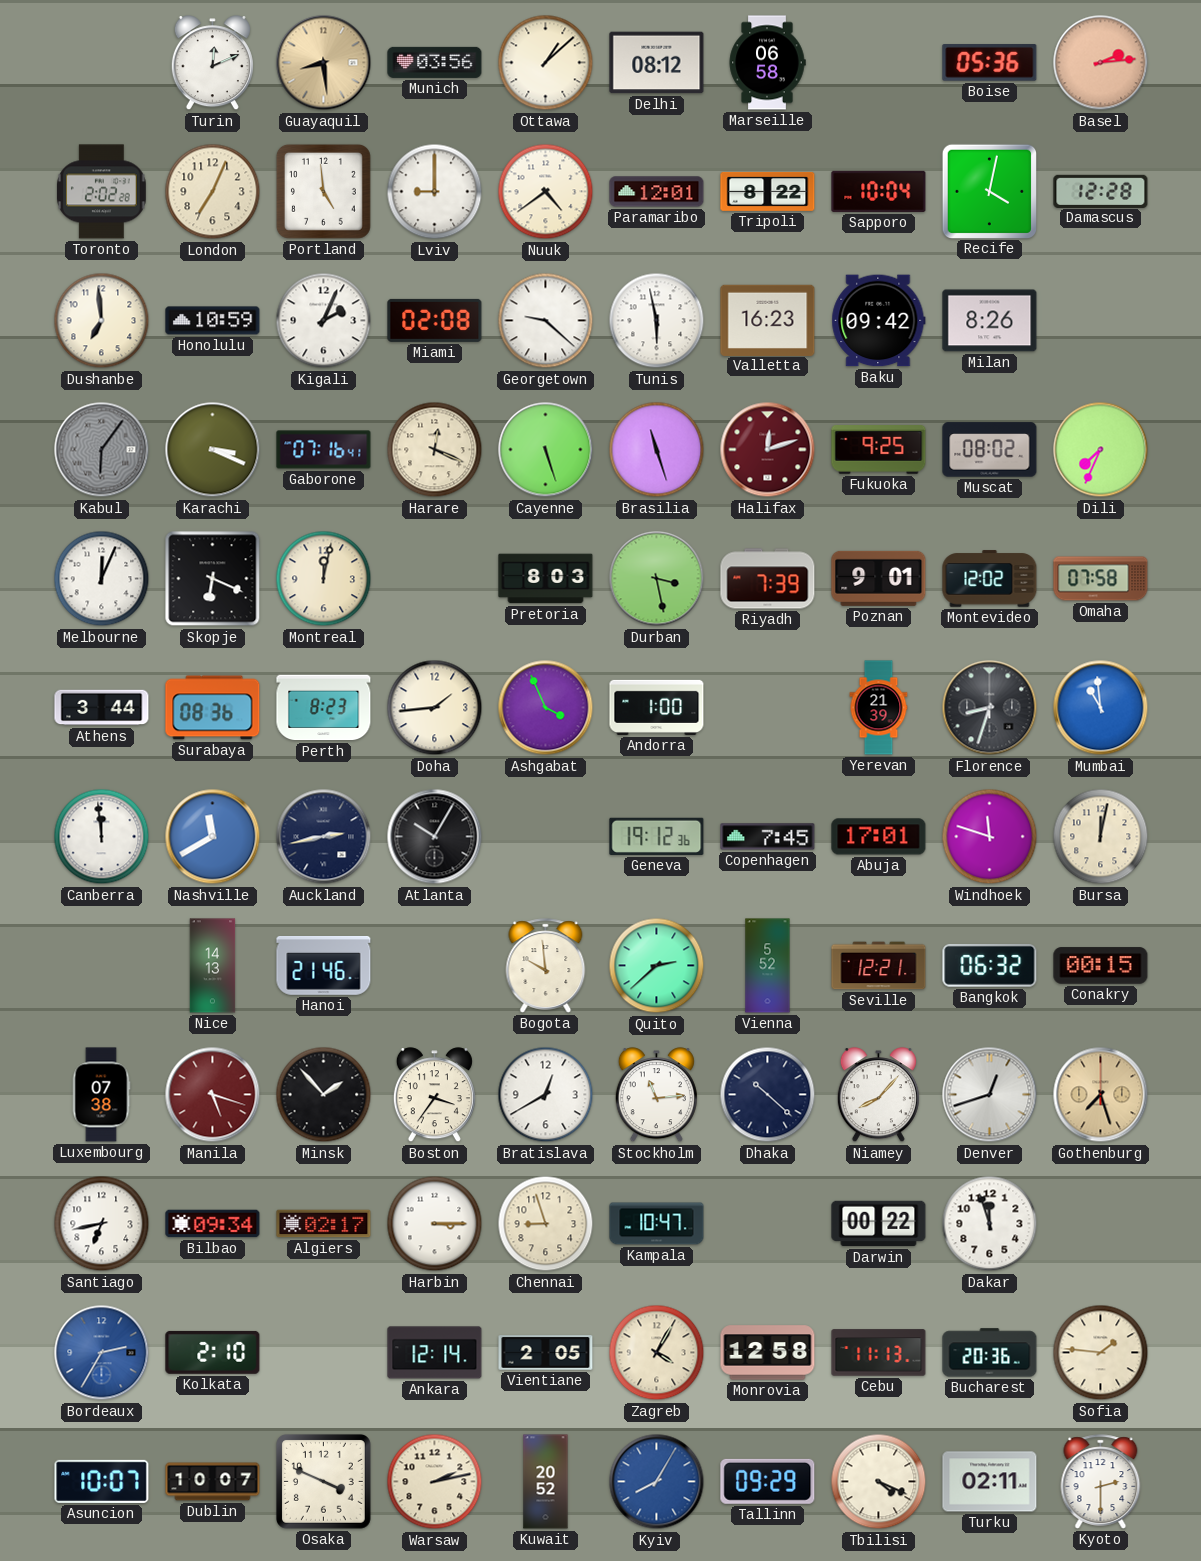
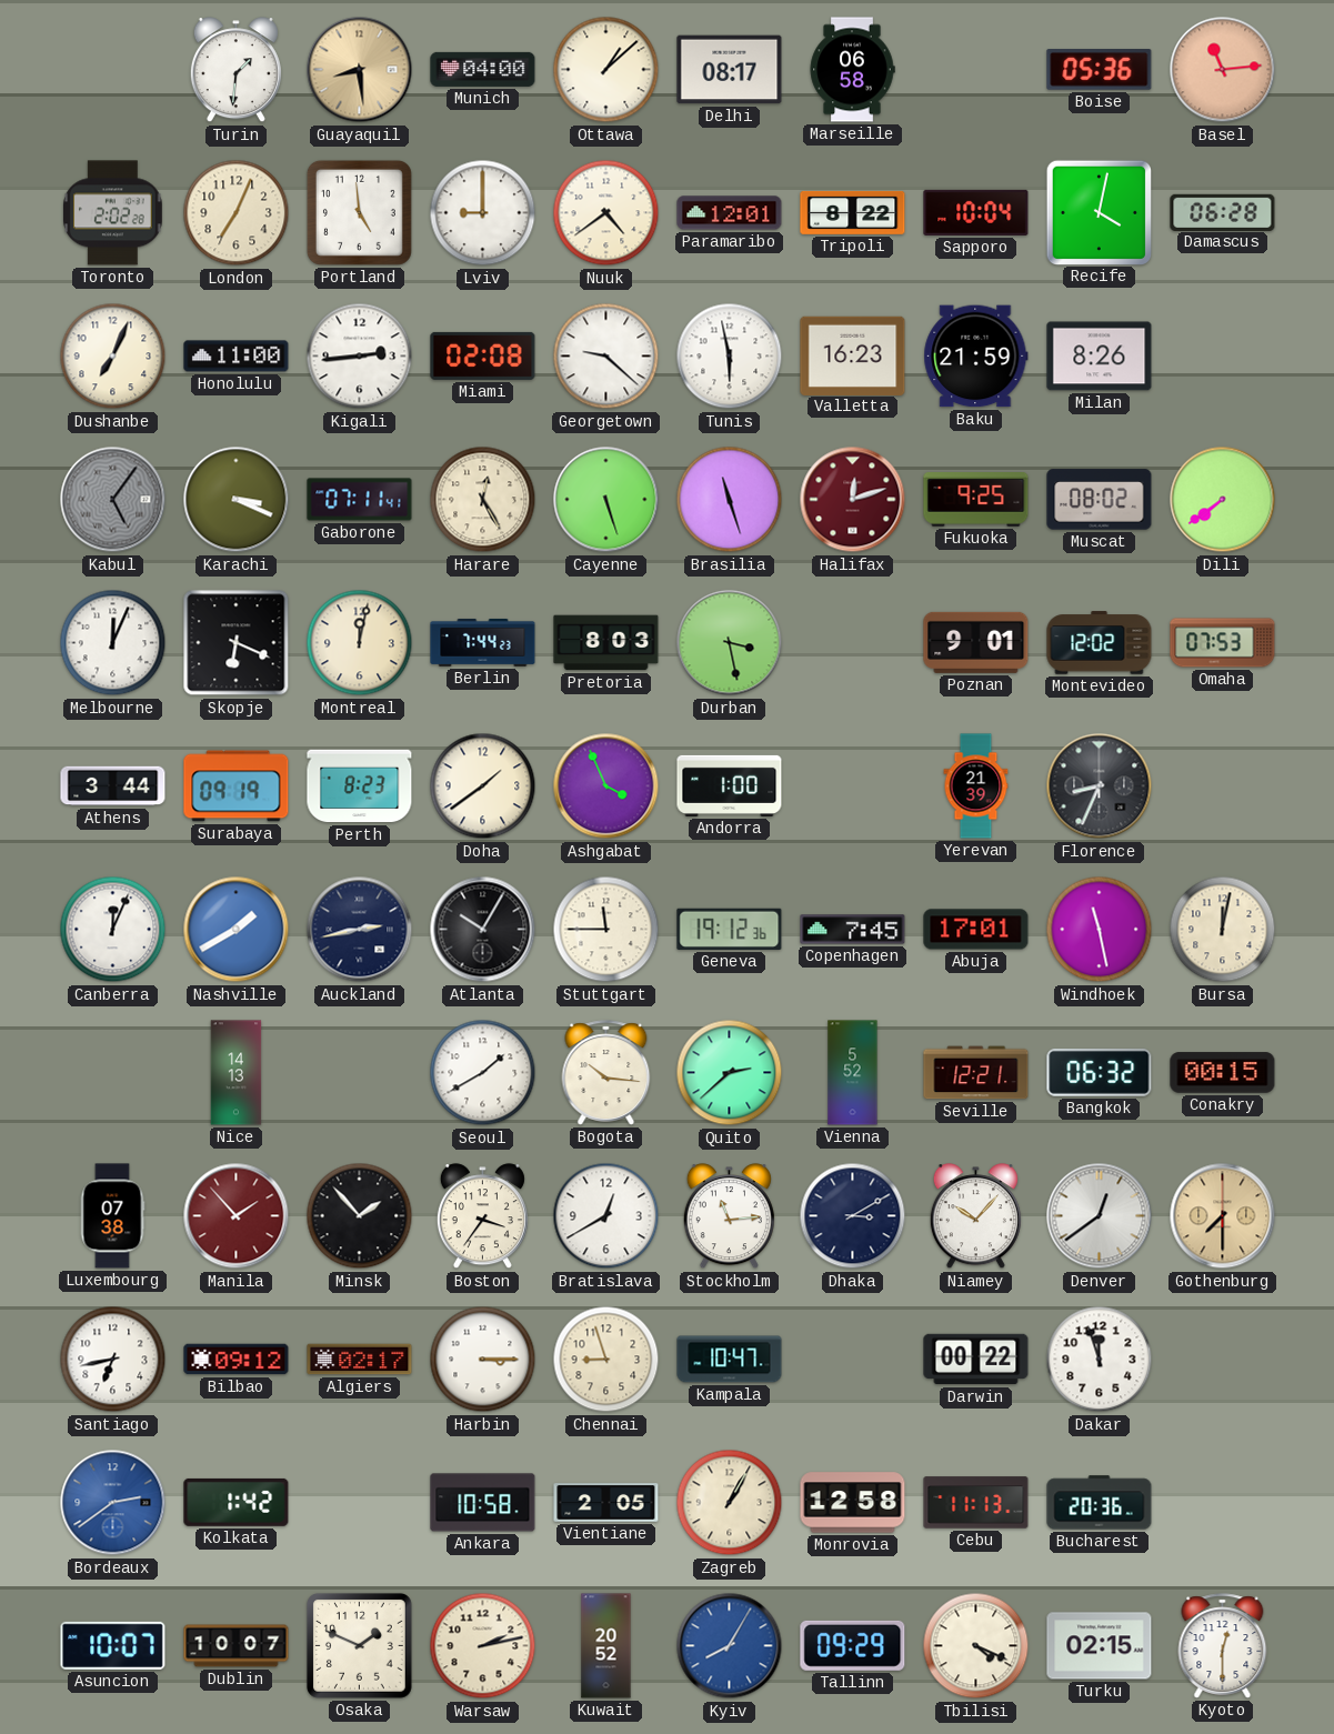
Turin: 12:11 -> 1:31 (235, 70)
Munich: 03:56 -> 04:00 (483, 69)
Delhi: 08:12 -> 08:17 (730, 70)
Basel: 2:14 -> 11:14 (1223, 70)
Damascus: 12:28 -> 06:28 (1223, 212)
Dushanbe: 6:59 -> 7:04 (113, 357)
Honolulu: 10:59 -> 11:00 (237, 357)
Kigali: 2:04 -> 2:44 (360, 357)
Baku: 09:42 -> 21:59 (976, 357)
Kabul: 6:06 -> 5:06 (113, 500)
Gaborone: 07:16 -> 07:11 (360, 500)
Harare: 12:19 -> 12:25 (483, 500)
Dili: 7:34 -> 7:39 (1223, 500)
Berlin: none -> 7:44 (483, 642)
Riyadh: 7:39 -> none (768, 579)
Omaha: 07:58 -> 07:53 (1223, 643)
Surabaya: 08:36 -> 09:19 (237, 786)
Doha: 1:44 -> 1:39 (483, 786)
Florence: 8:33 -> 8:34 (1100, 786)
Mumbai: 10:59 -> none (1101, 708)
Canberra: 11:59 -> 12:04 (113, 930)
Nashville: 11:40 -> 1:40 (237, 930)
Stuttgart: none -> 11:45 (606, 930)
Windhoek: 11:48 -> 11:28 (1100, 930)
Hanoi: 21:46 -> none (324, 965)
Seoul: none -> 1:40 (483, 1073)
Bogota: 9:59 -> 10:16 (606, 1073)
Manila: 5:18 -> 1:53 (237, 1216)
Dhaka: 10:22 -> 3:10 (853, 1216)
Niamey: 8:07 -> 10:07 (975, 1216)
Denver: 12:42 -> 12:39 (1100, 1216)
Gothenburg: 7:27 -> 7:30 (1223, 1216)
Bilbao: 09:34 -> 09:12 (237, 1360)
Bordeaux: 2:35 -> 2:39 (113, 1503)
Kolkata: 2:10 -> 1:42 (237, 1502)
Ankara: 12:14 -> 10:58 (483, 1503)
Zagreb: 4:05 -> 1:05 (730, 1503)
Sofia: 1:46 -> none (1101, 1353)
Osaka: 3:49 -> 1:49 (360, 1646)
Turku: 02:11 -> 02:15 (1100, 1646)
Kyoto: 2:30 -> 12:30 (1223, 1646)
